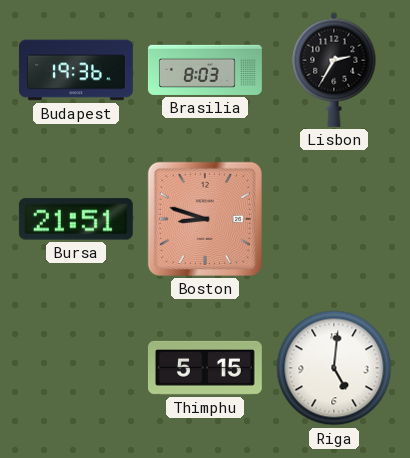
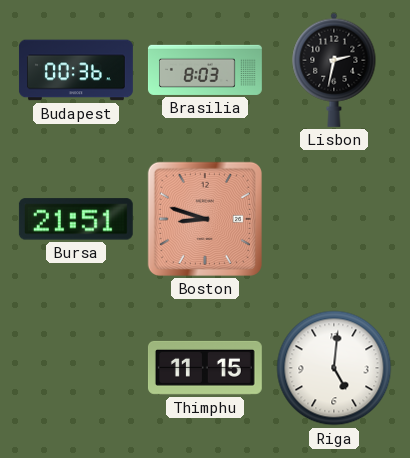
Budapest: 19:36 -> 00:36 (76, 70)
Lisbon: 2:35 -> 2:32 (334, 70)
Thimphu: 5:15 -> 11:15 (205, 368)
